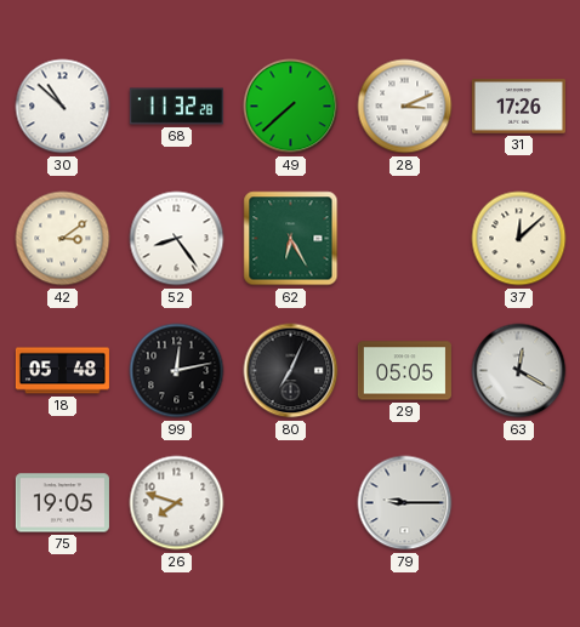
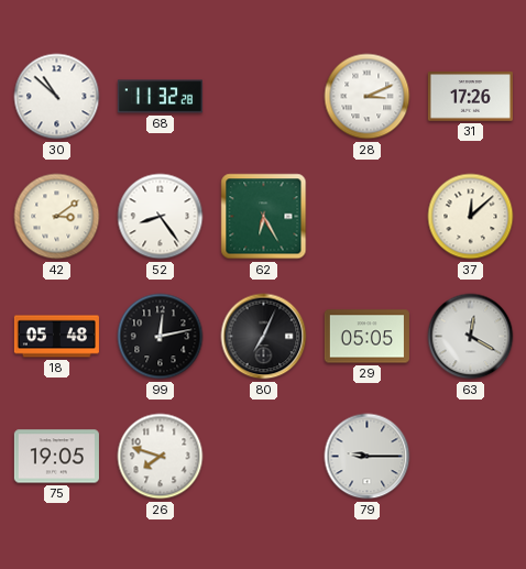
49: 7:38 -> none (291, 107)
